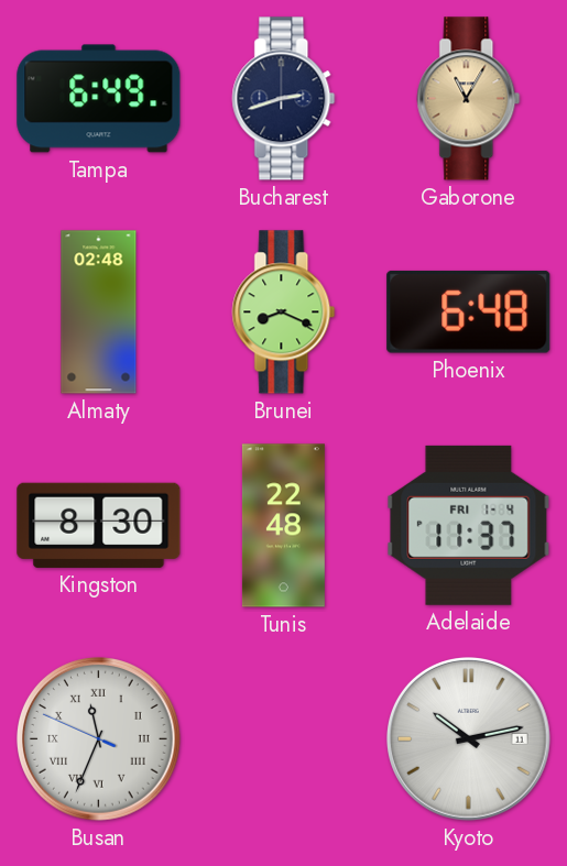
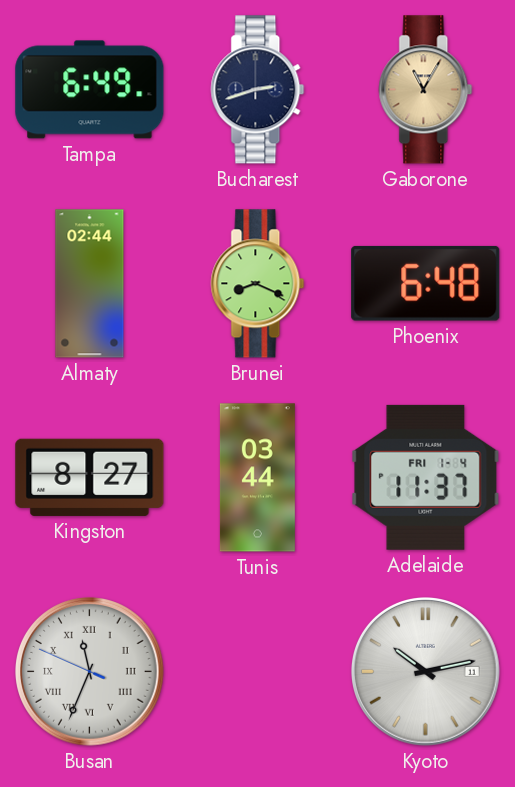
Almaty: 02:48 -> 02:44 (90, 284)
Kingston: 8:30 -> 8:27 (90, 477)
Tunis: 22:48 -> 03:44 (257, 478)
